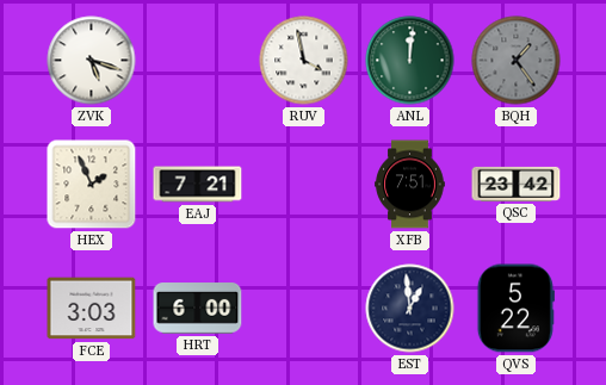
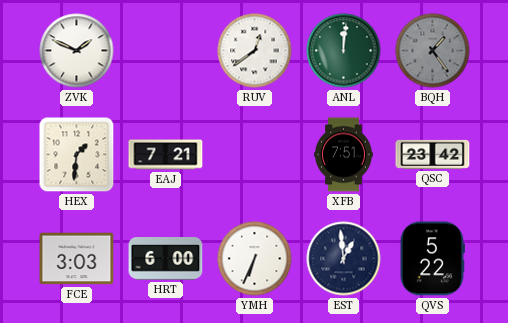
ZVK: 5:18 -> 1:49 (77, 51)
RUV: 3:58 -> 12:39 (255, 51)
HEX: 1:56 -> 1:31 (77, 155)
YMH: none -> 6:34 (255, 259)
